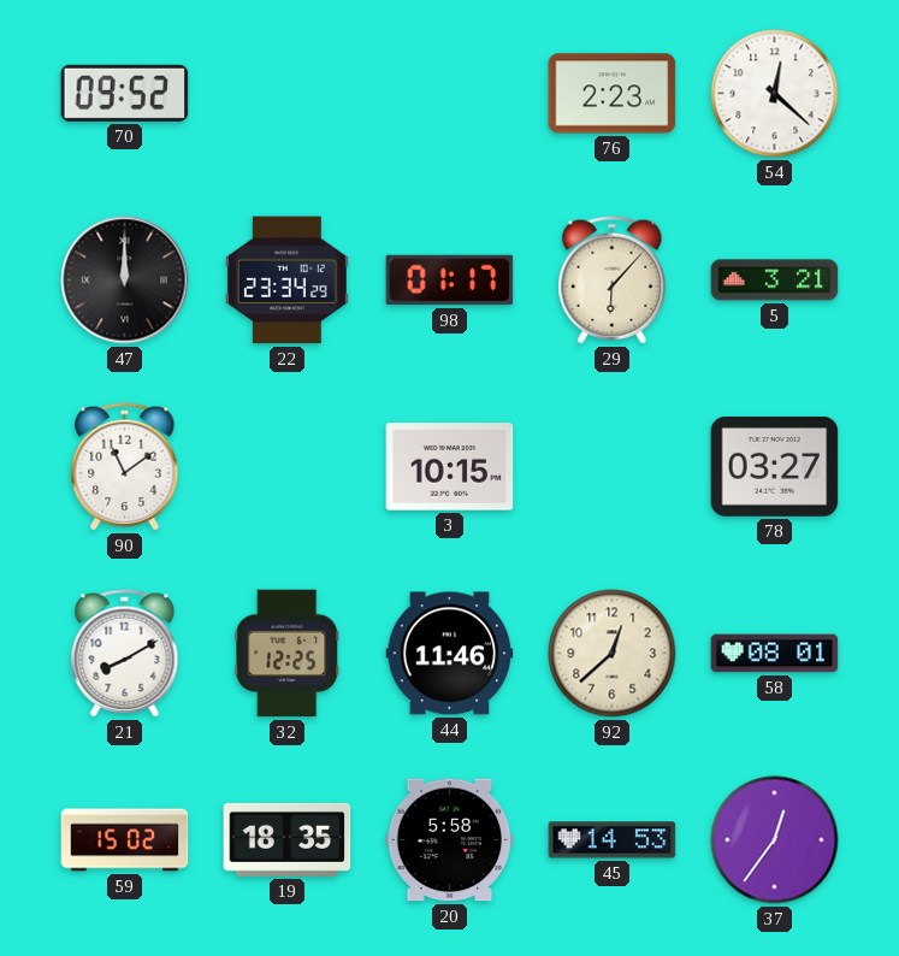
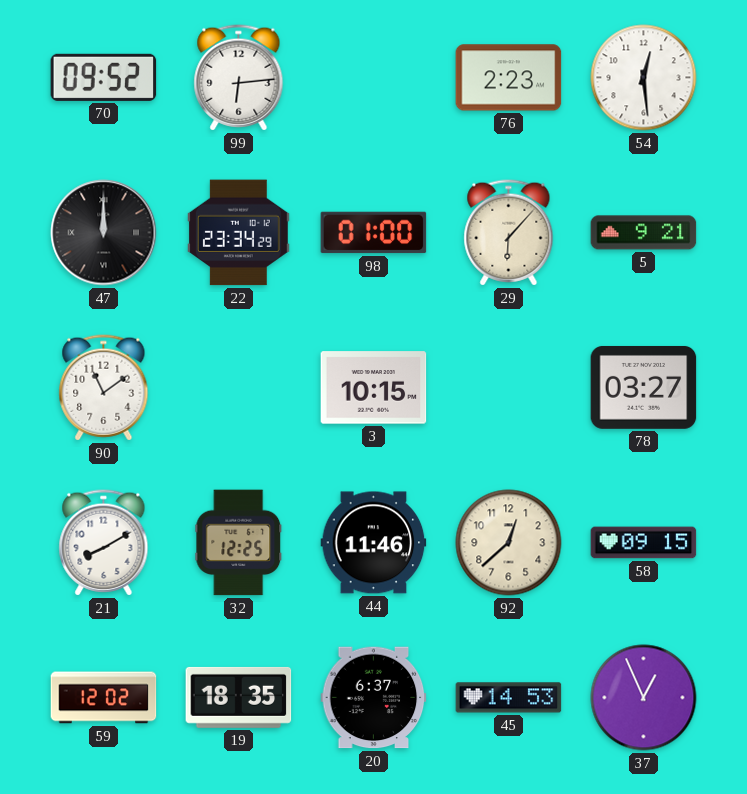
99: none -> 6:14 (239, 78)
54: 12:22 -> 12:29 (644, 78)
98: 01:17 -> 01:00 (374, 233)
5: 3:21 -> 9:21 (644, 233)
58: 08:01 -> 09:15 (644, 543)
59: 15:02 -> 12:02 (104, 698)
20: 5:58 -> 6:37 (374, 698)
37: 12:36 -> 12:56 (644, 698)
